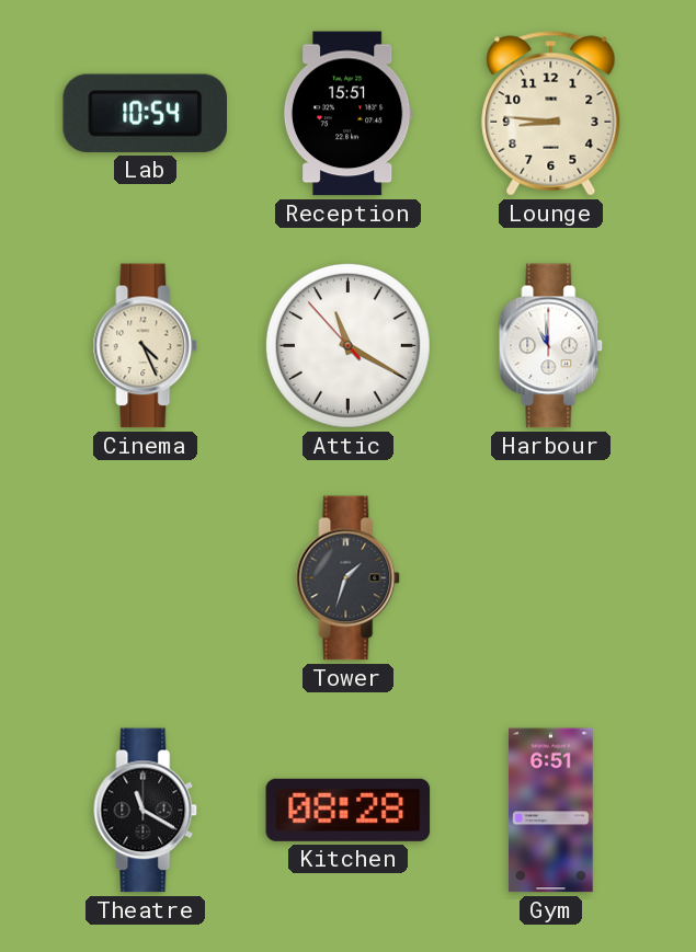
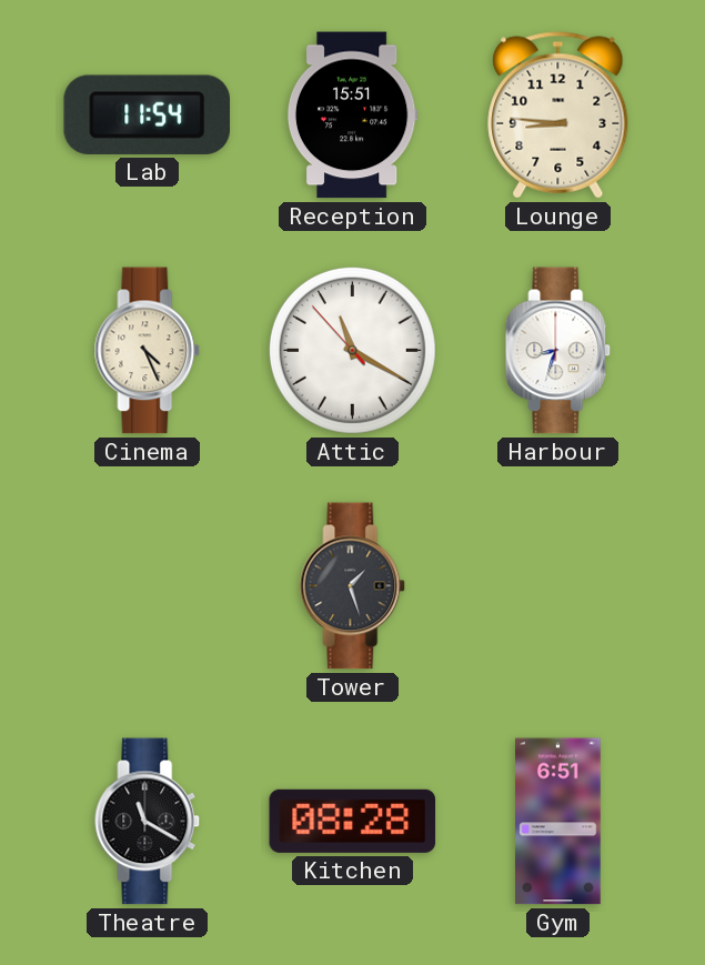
Lab: 10:54 -> 11:54 (147, 114)
Harbour: 10:59 -> 8:33 (558, 351)
Tower: 1:33 -> 1:27 (353, 586)
